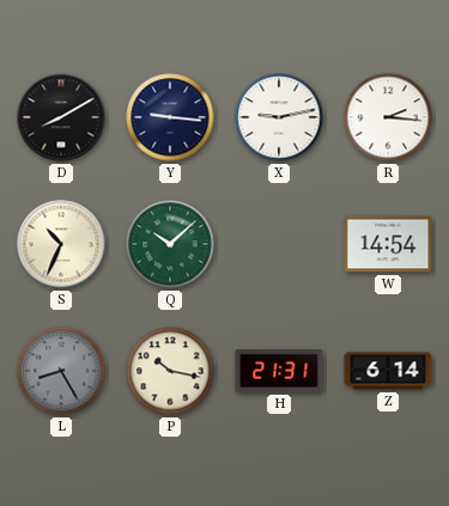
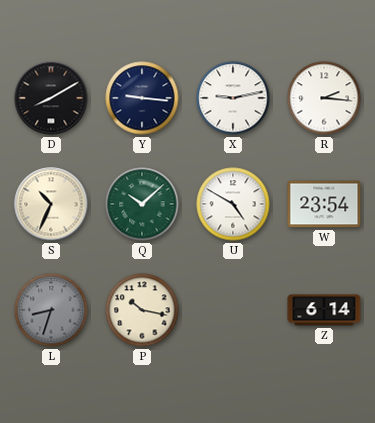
U: none -> 4:50 (233, 204)
W: 14:54 -> 23:54 (324, 204)
L: 8:25 -> 8:33 (51, 310)
H: 21:31 -> none (279, 372)
